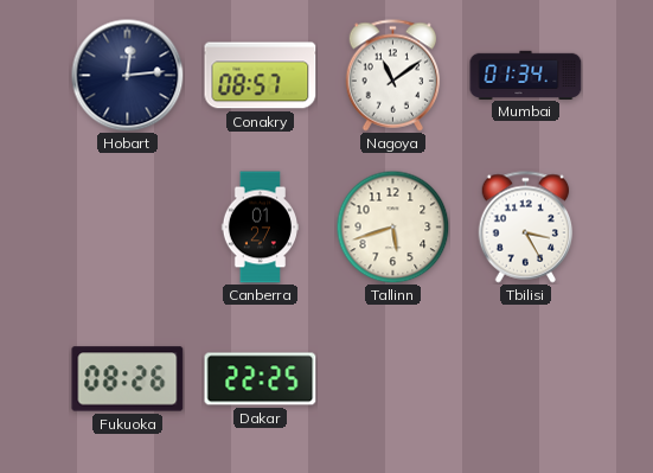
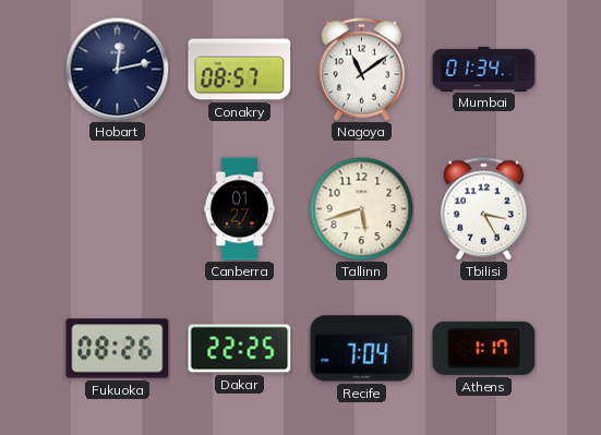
Hobart: 12:14 -> 12:13 (117, 69)
Recife: none -> 7:04 (362, 349)
Athens: none -> 1:17 (484, 348)
